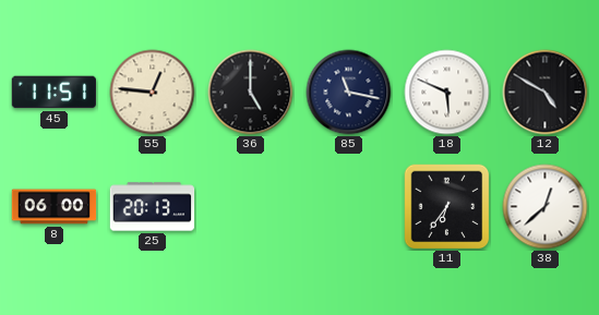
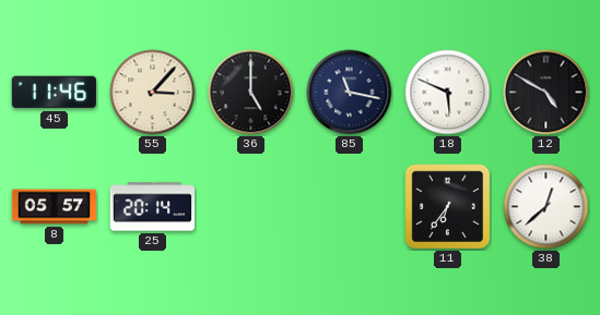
45: 11:51 -> 11:46 (54, 93)
55: 12:46 -> 3:07 (153, 93)
8: 06:00 -> 05:57 (55, 207)
25: 20:13 -> 20:14 (153, 207)
